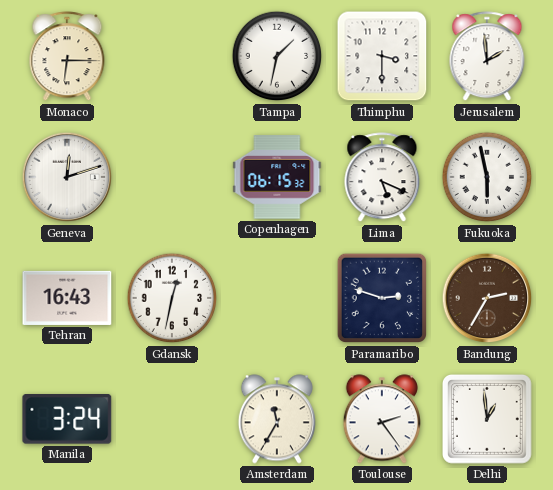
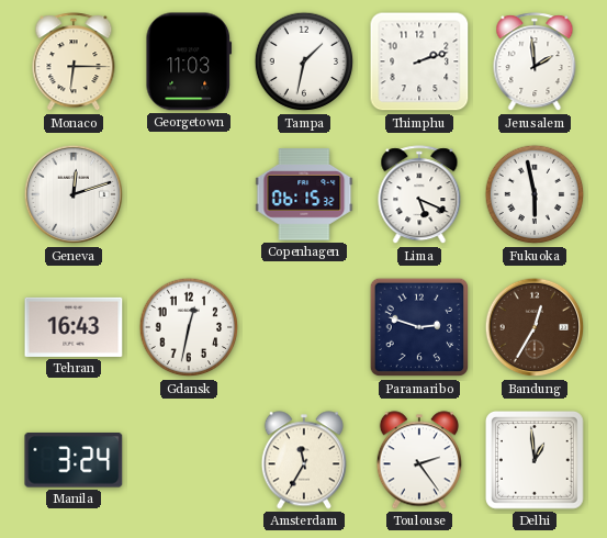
Georgetown: none -> 11:03 (189, 61)
Thimphu: 3:30 -> 2:12 (419, 61)
Bandung: 2:35 -> 12:35 (535, 327)
